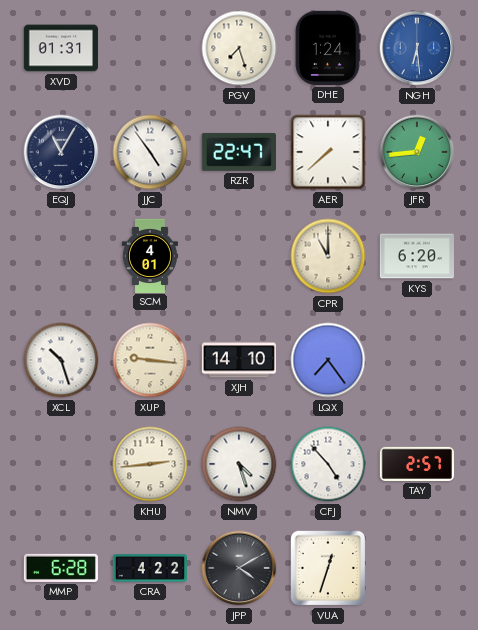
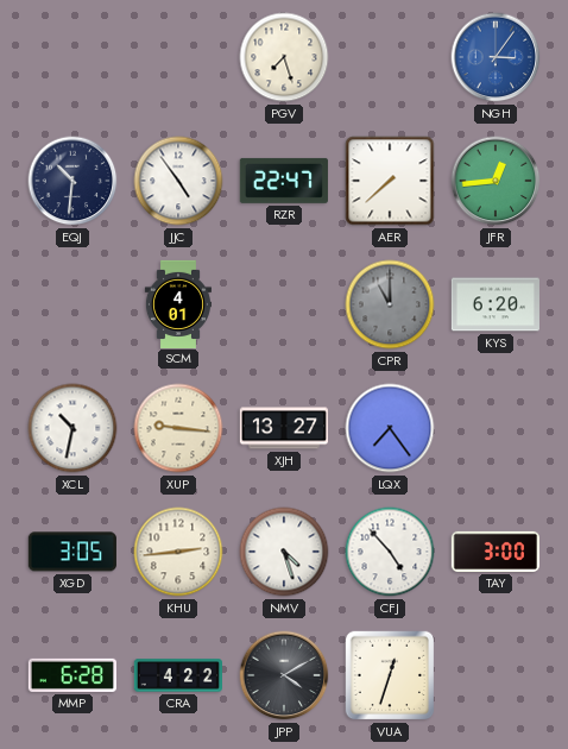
XVD: 01:31 -> none (61, 48)
DHE: 1:24 -> none (328, 48)
NGH: 6:29 -> 3:06 (496, 57)
EQJ: 11:05 -> 10:31 (72, 181)
CPR dial: cream -> grey (390, 304)
XCL: 10:27 -> 10:32 (72, 428)
XJH: 14:10 -> 13:27 (284, 428)
XGD: none -> 3:05 (72, 552)
TAY: 2:57 -> 3:00 (494, 552)
